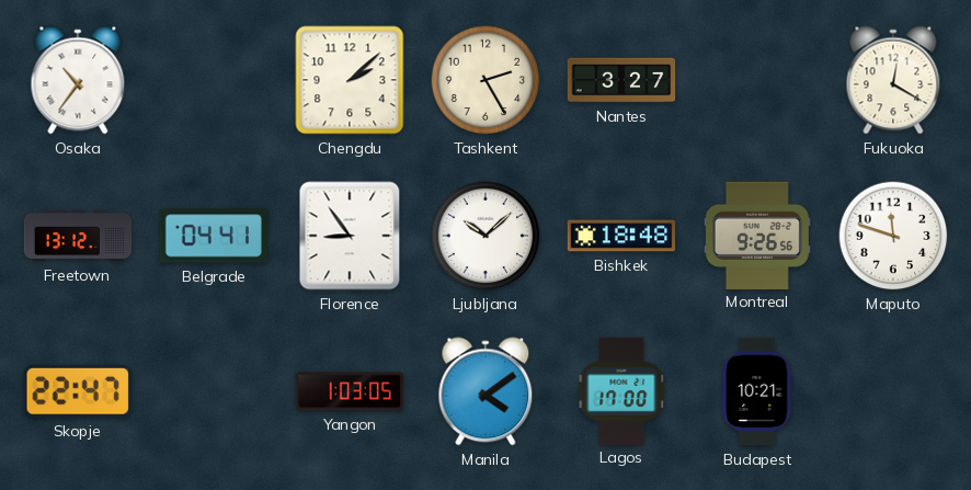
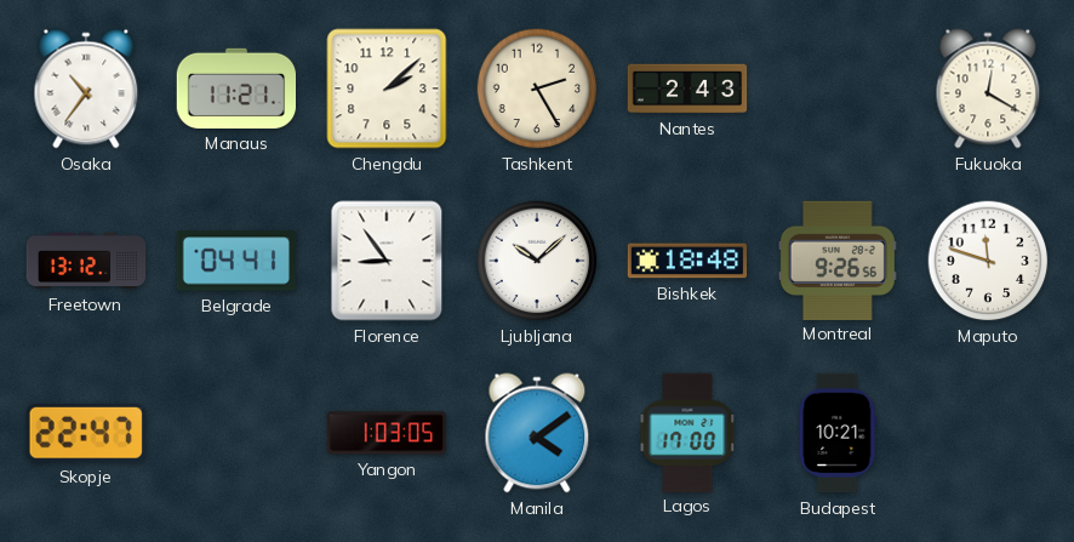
Manaus: none -> 11:21 (236, 89)
Nantes: 3:27 -> 2:43 (687, 89)
